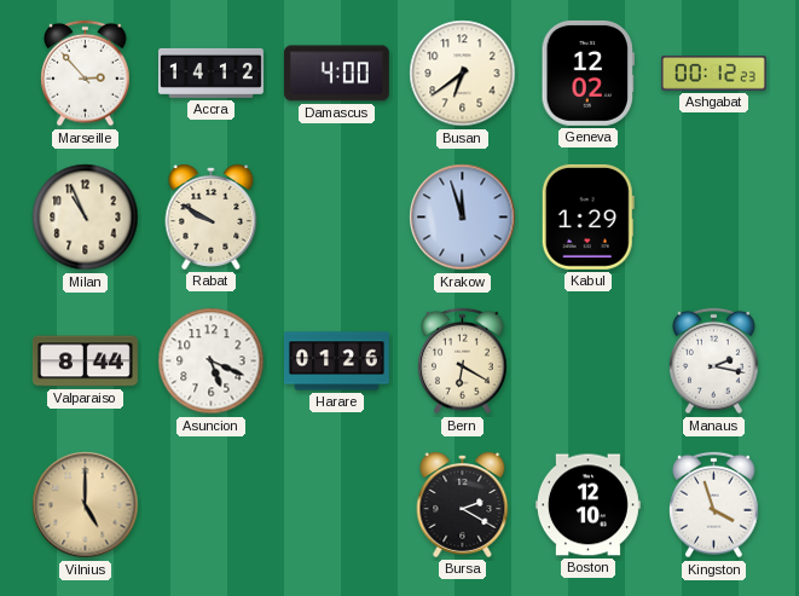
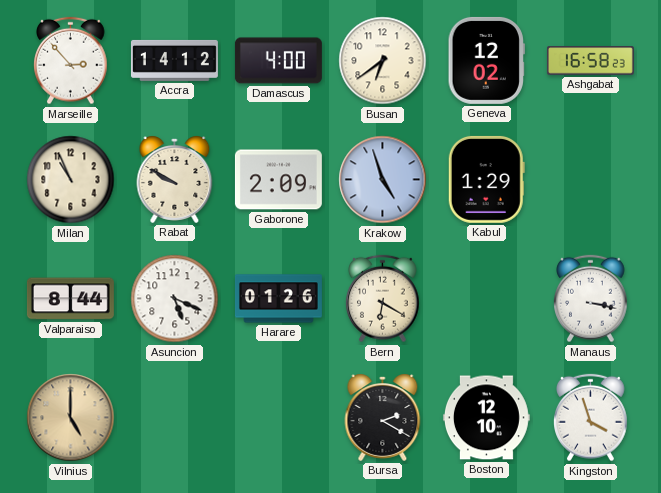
Ashgabat: 00:12 -> 16:58 (590, 61)
Gaborone: none -> 2:09 (278, 180)
Krakow: 11:57 -> 4:57 (383, 180)
Manaus: 2:17 -> 3:17 (591, 299)
